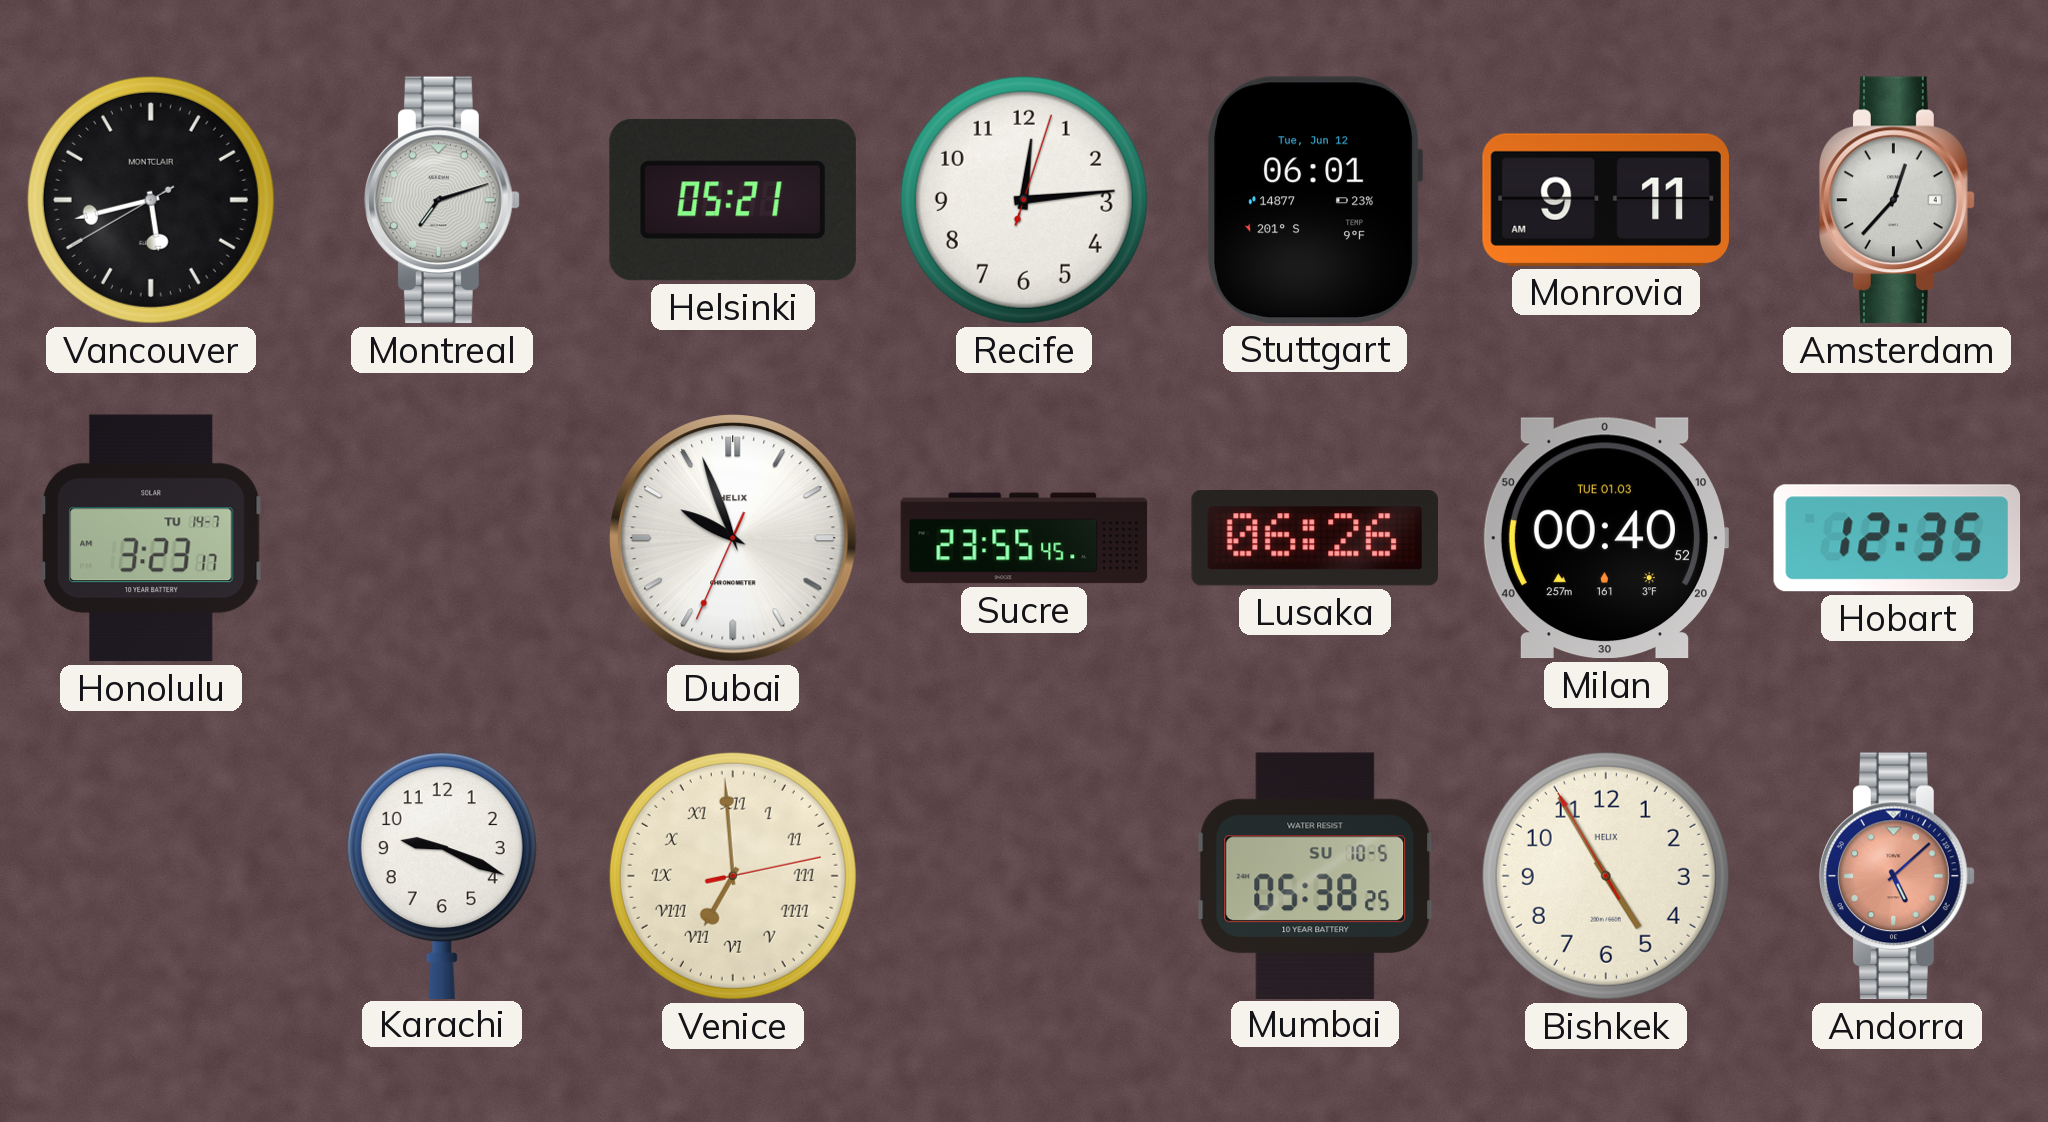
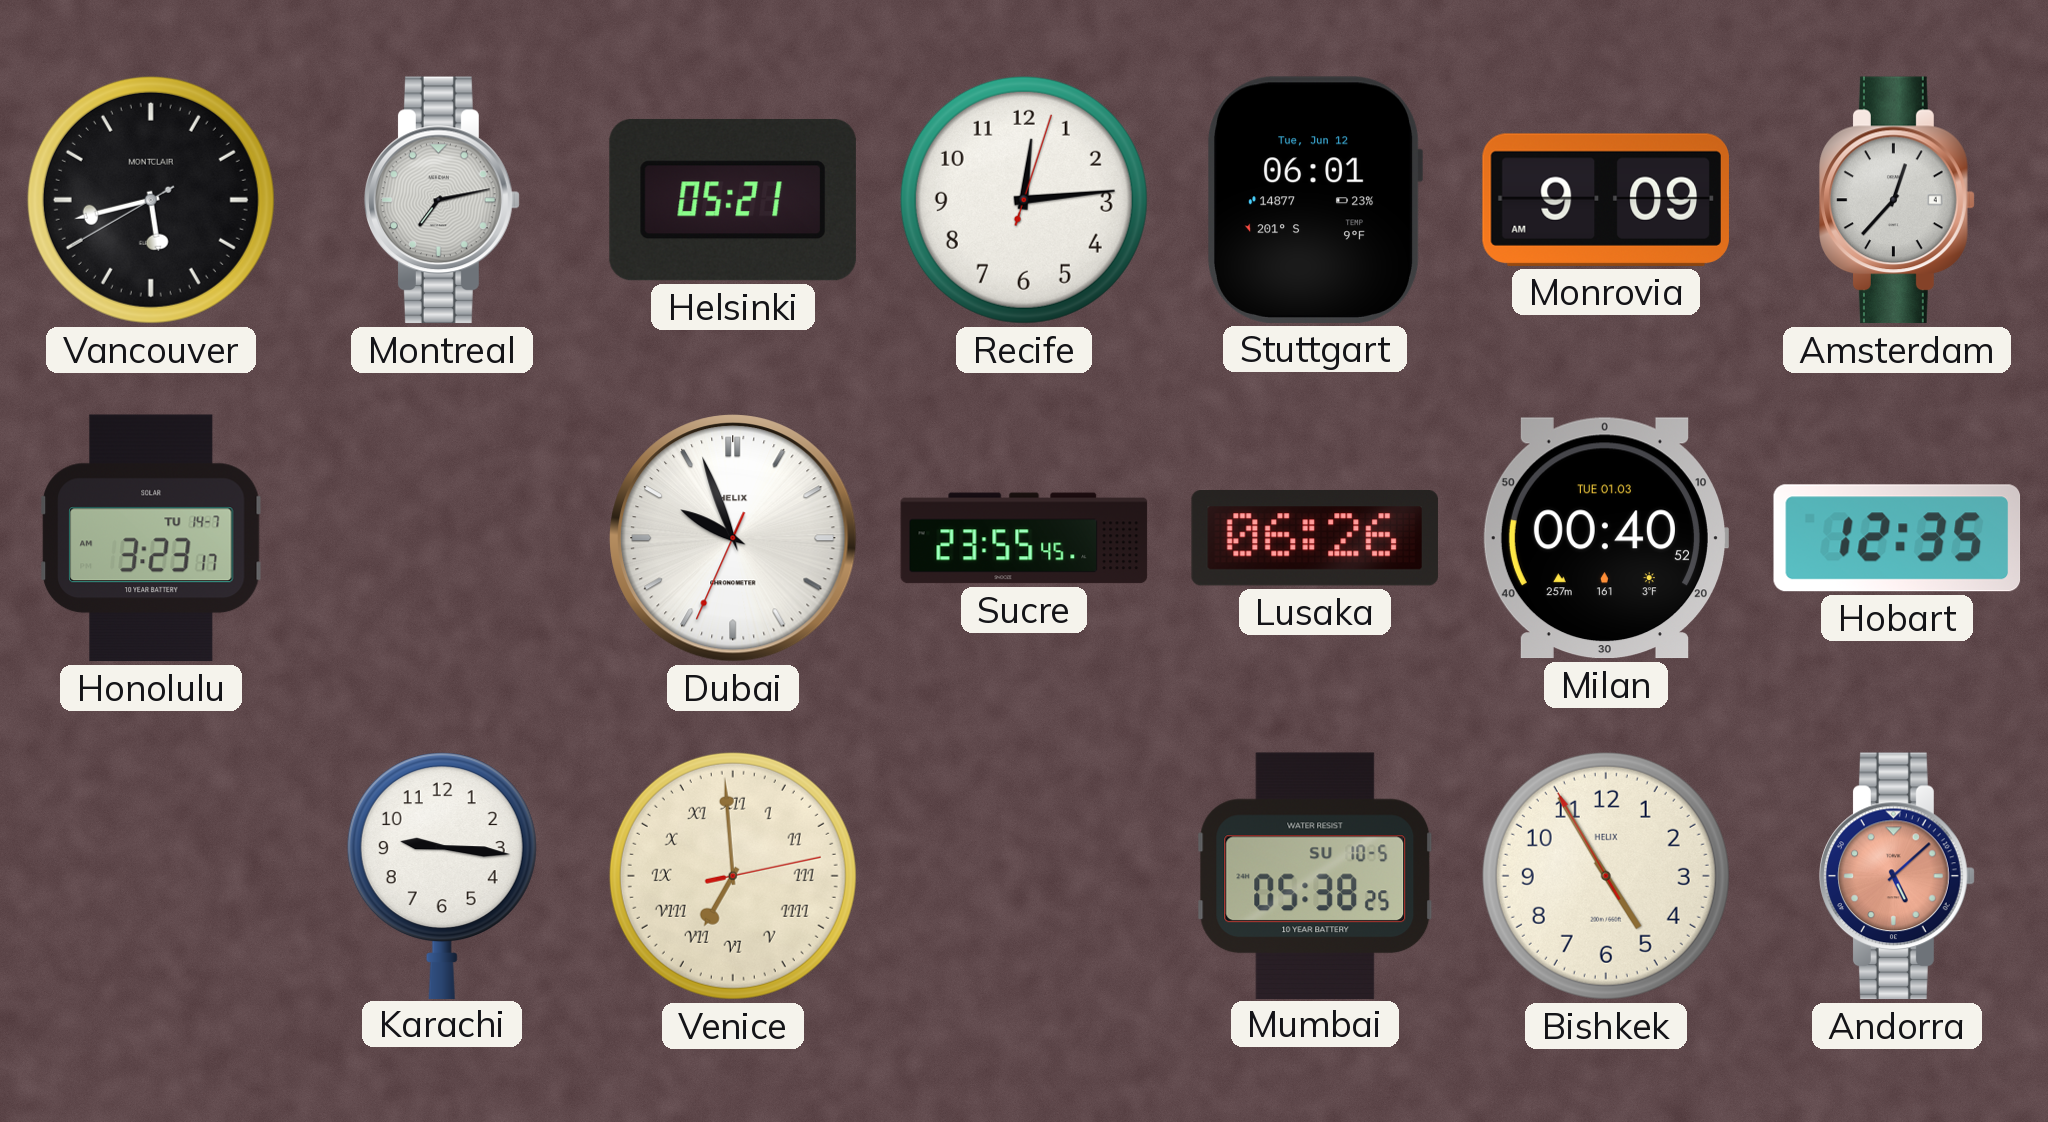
Montreal: 7:12 -> 7:13 (442, 200)
Monrovia: 9:11 -> 9:09 (1606, 200)
Karachi: 9:19 -> 9:16 (442, 875)
